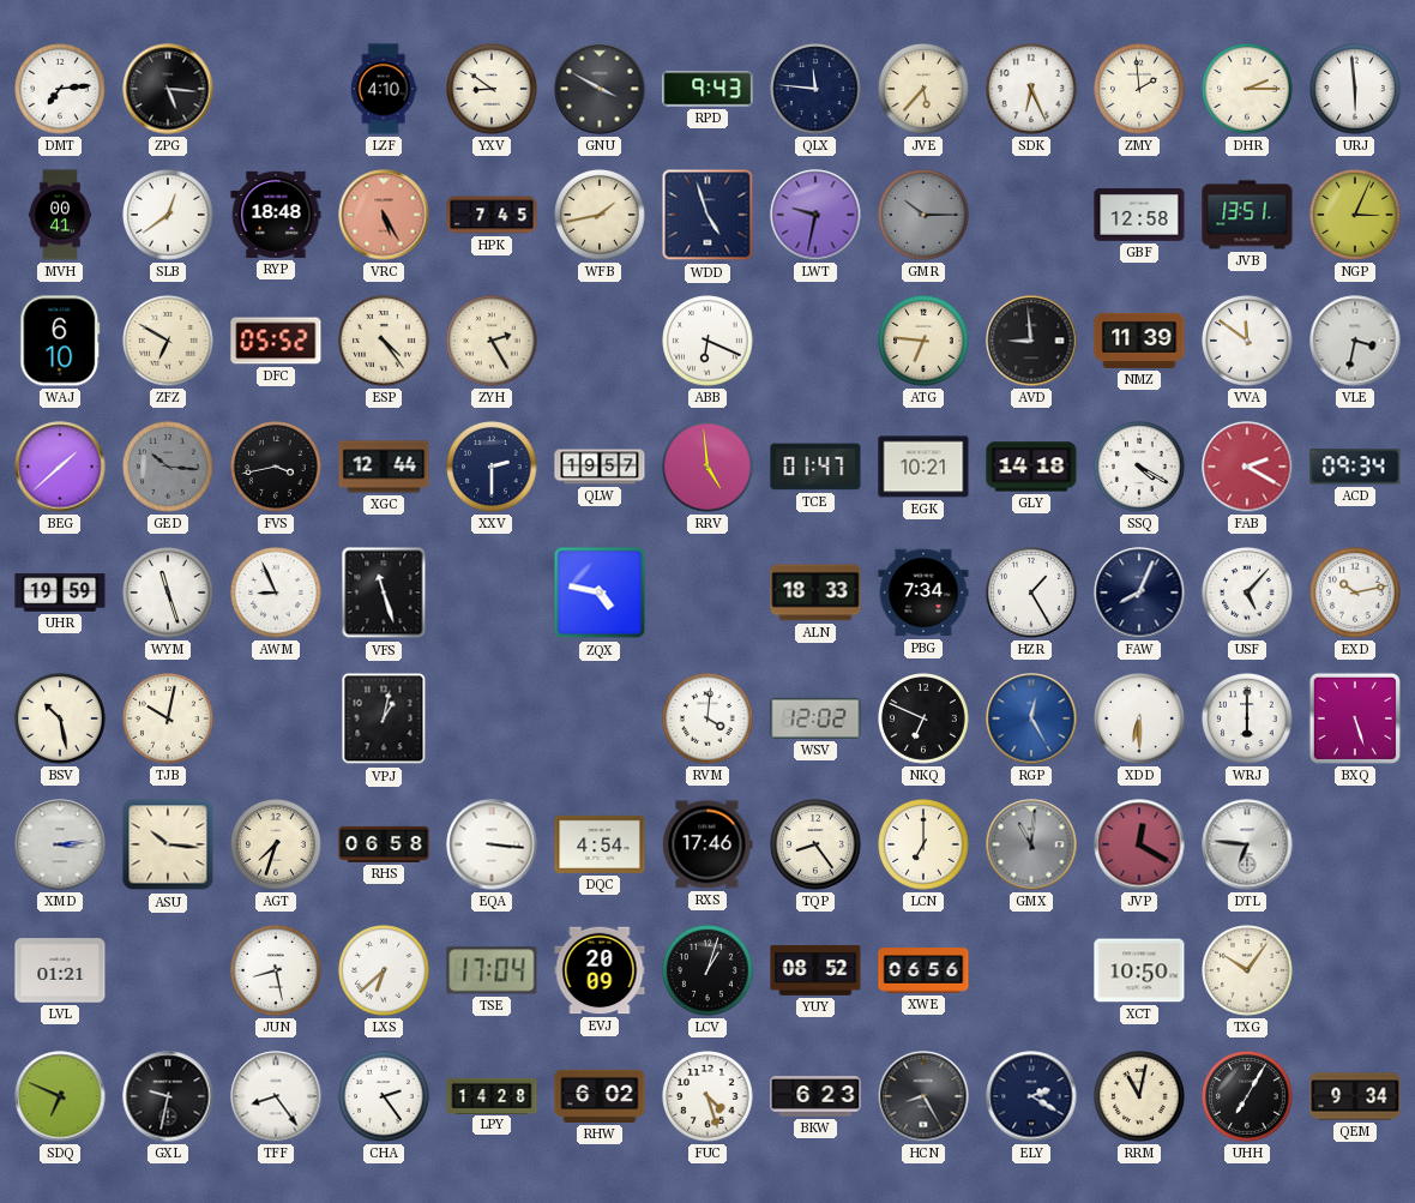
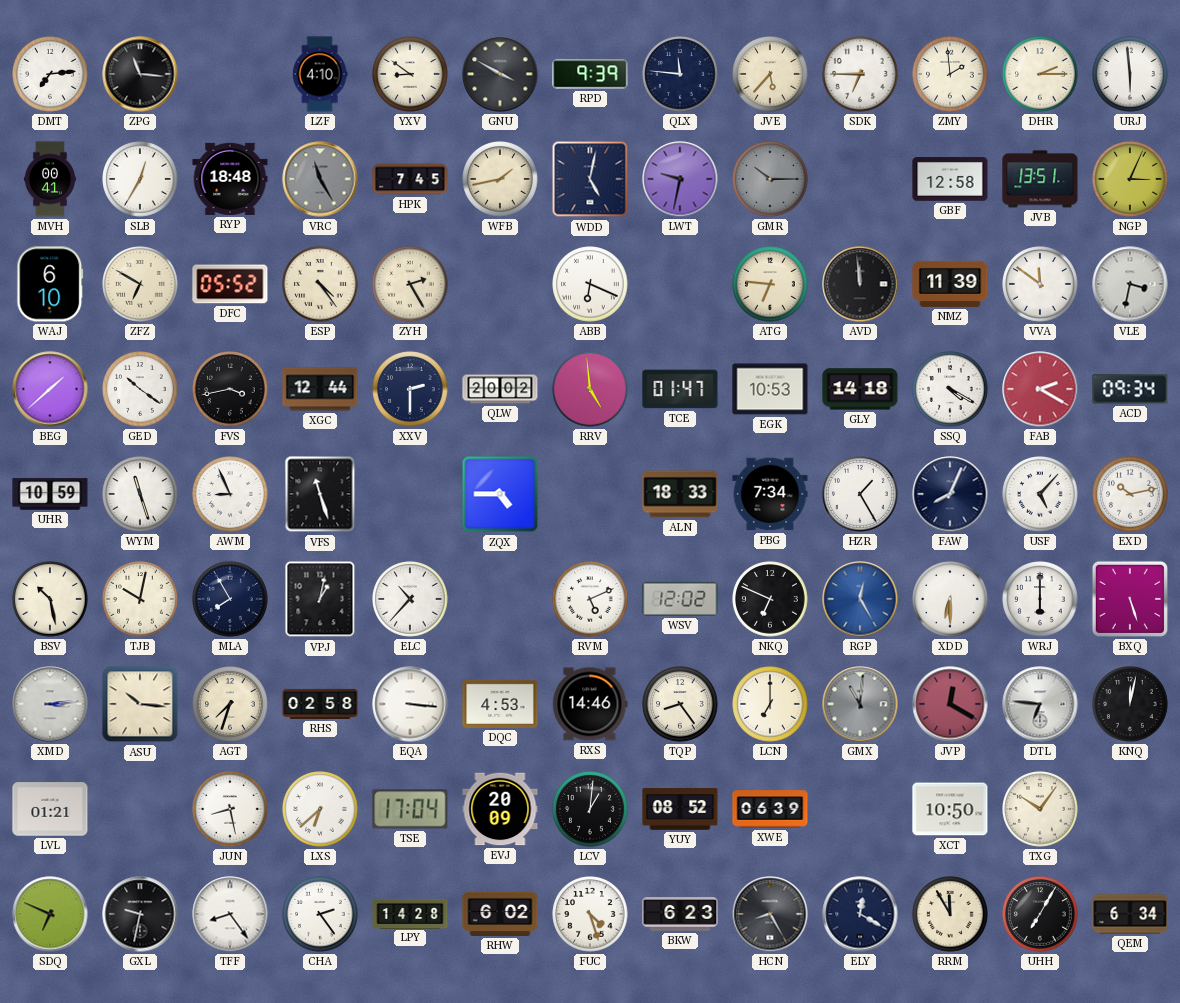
ZPG: 5:16 -> 11:16 (140, 74)
RPD: 9:43 -> 9:39 (590, 74)
SDK: 6:26 -> 6:45 (860, 74)
SLB: 12:39 -> 12:35 (140, 179)
VRC: 5:25 -> 11:25 (320, 179)
VRC dial: salmon -> grey (320, 179)
WDD: 4:57 -> 5:02 (590, 179)
AVD: 8:59 -> 11:59 (860, 284)
GED: 10:16 -> 10:21 (140, 389)
GED dial: grey -> white (140, 389)
QLW: 19:57 -> 20:02 (500, 389)
EGK: 10:21 -> 10:53 (770, 389)
UHR: 19:59 -> 10:59 (50, 494)
ZQX: 4:47 -> 4:45 (500, 494)
MLA: none -> 7:55 (230, 599)
ELC: none -> 10:37 (410, 599)
RVM: 4:01 -> 5:11 (590, 599)
RHS: 06:58 -> 02:58 (320, 704)
DQC: 4:54 -> 4:53 (500, 704)
RXS: 17:46 -> 14:46 (590, 704)
KNQ: none -> 12:02 (1130, 704)
LCV: 1:03 -> 1:01 (590, 809)
XWE: 06:56 -> 06:39 (770, 809)
ELY: 2:20 -> 12:20 (860, 914)
RRM: 11:02 -> 11:55 (950, 914)
QEM: 9:34 -> 6:34 (1130, 914)
